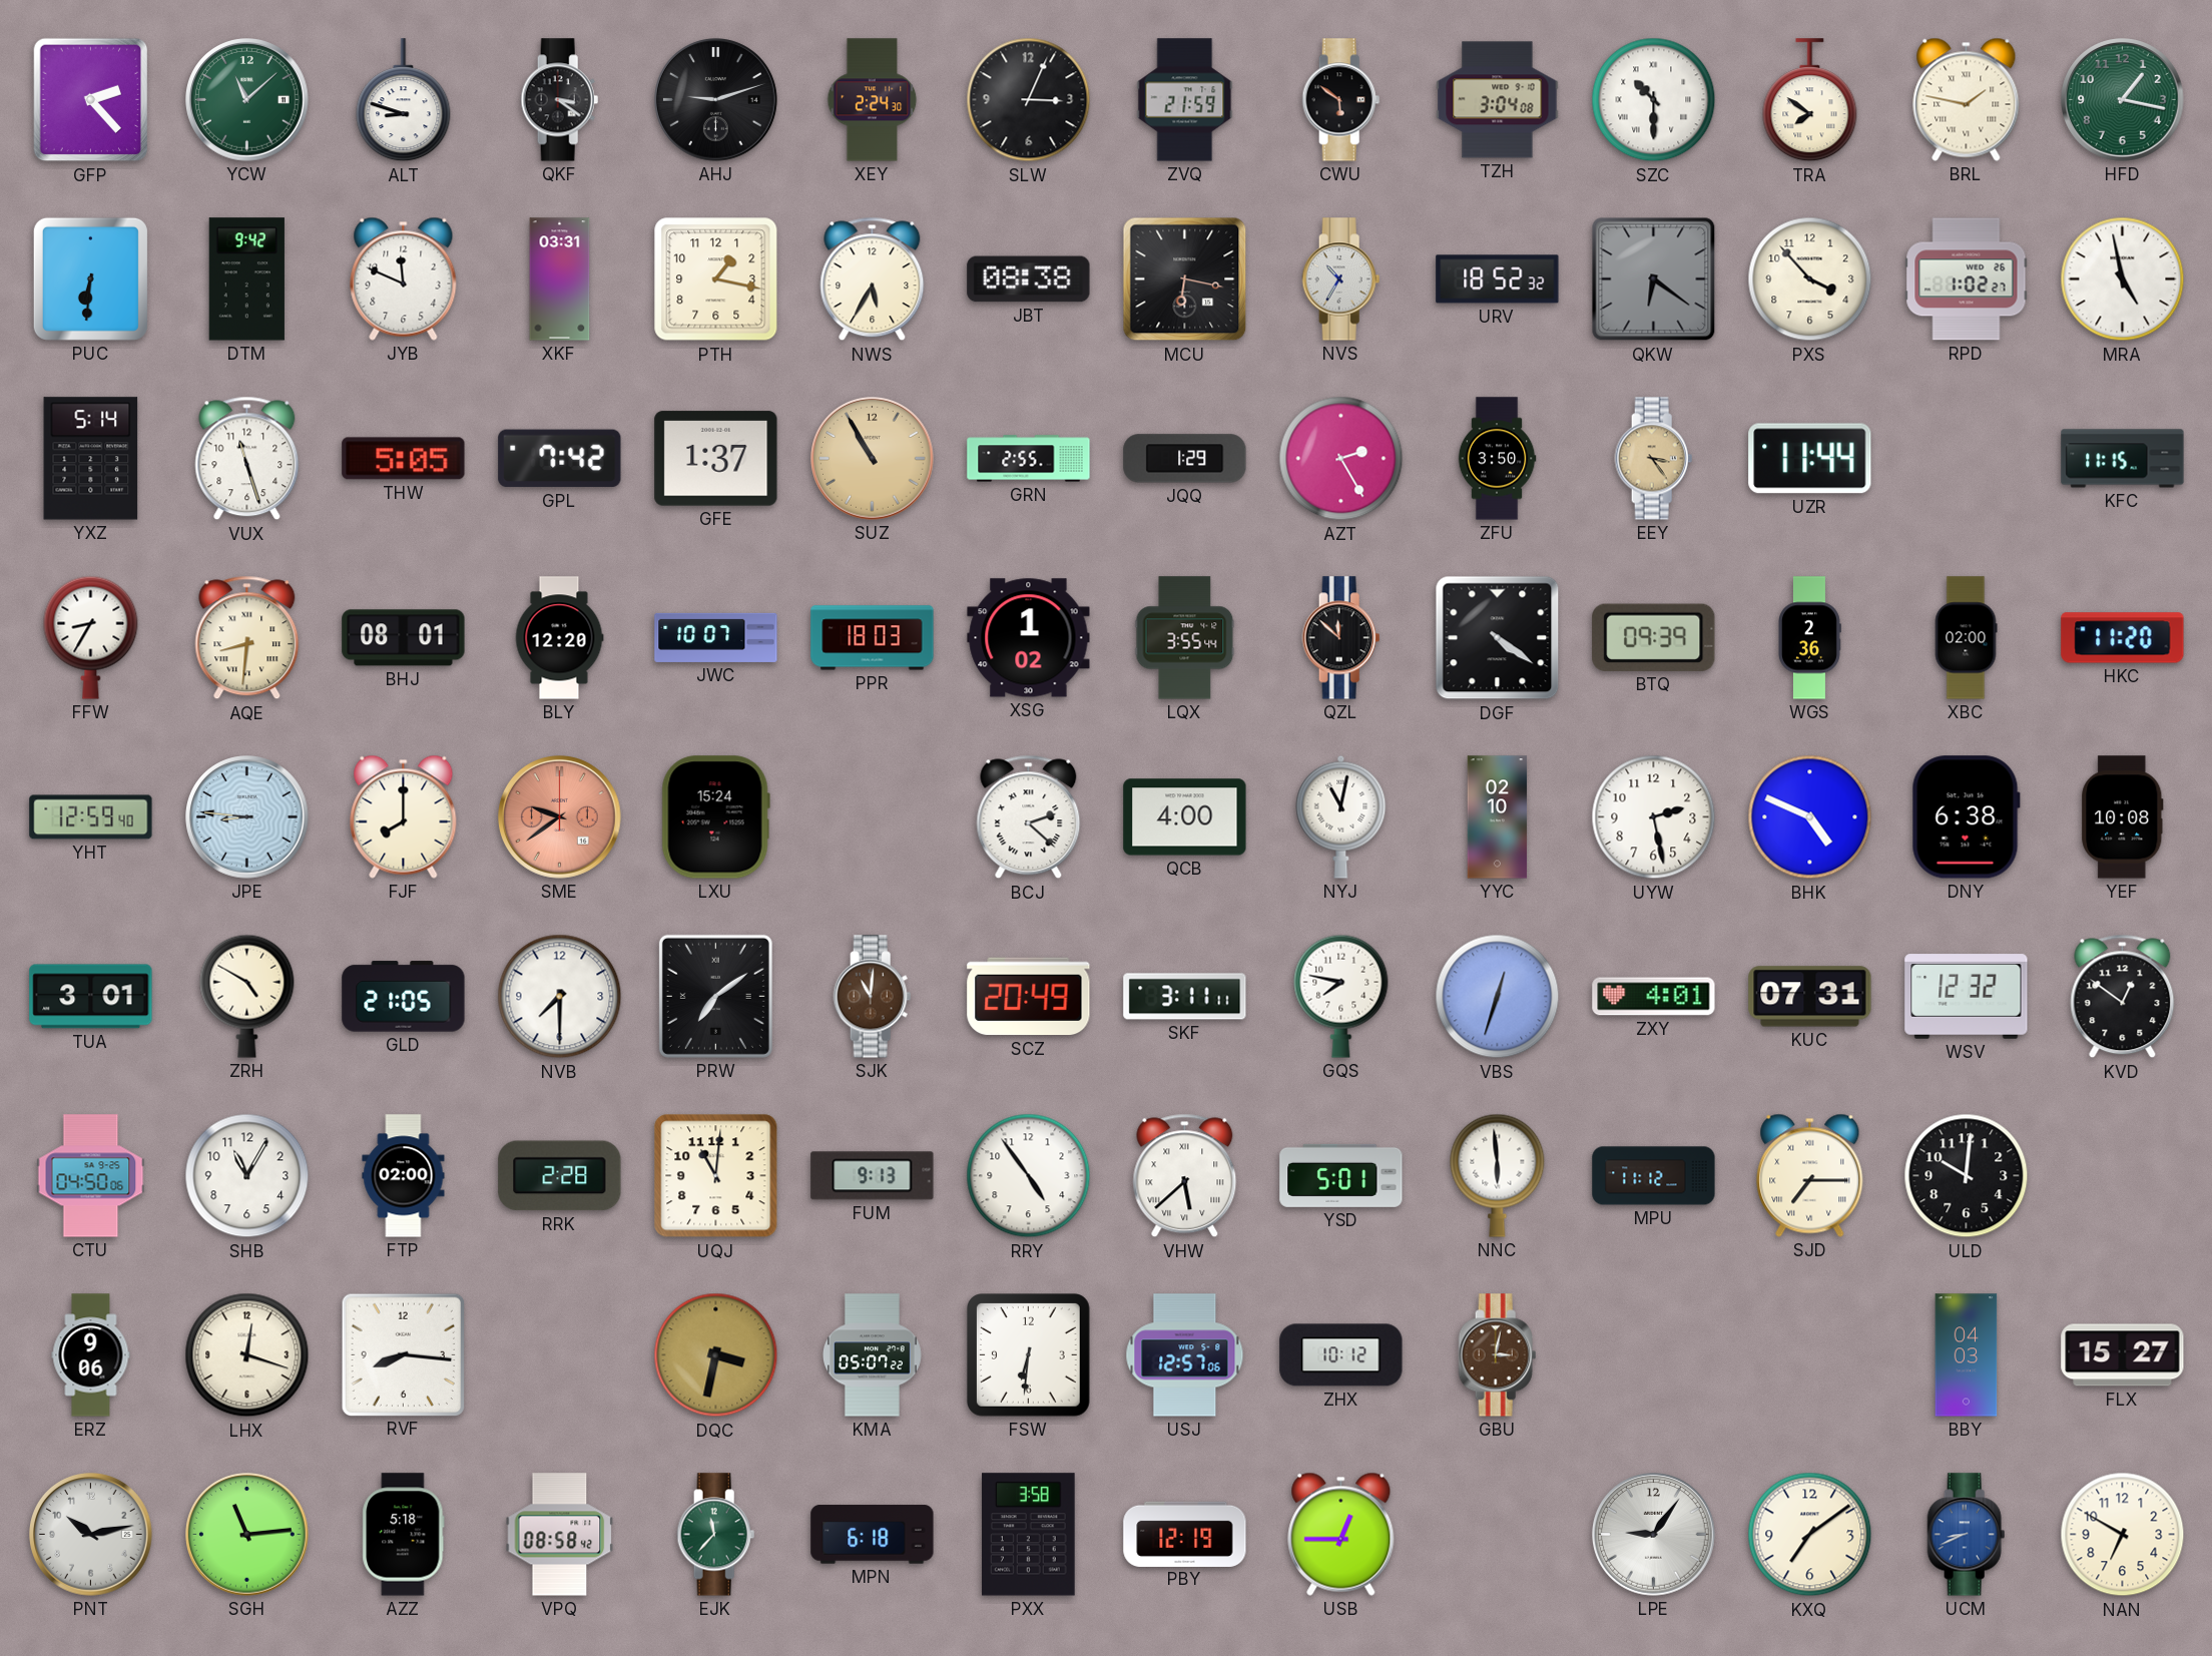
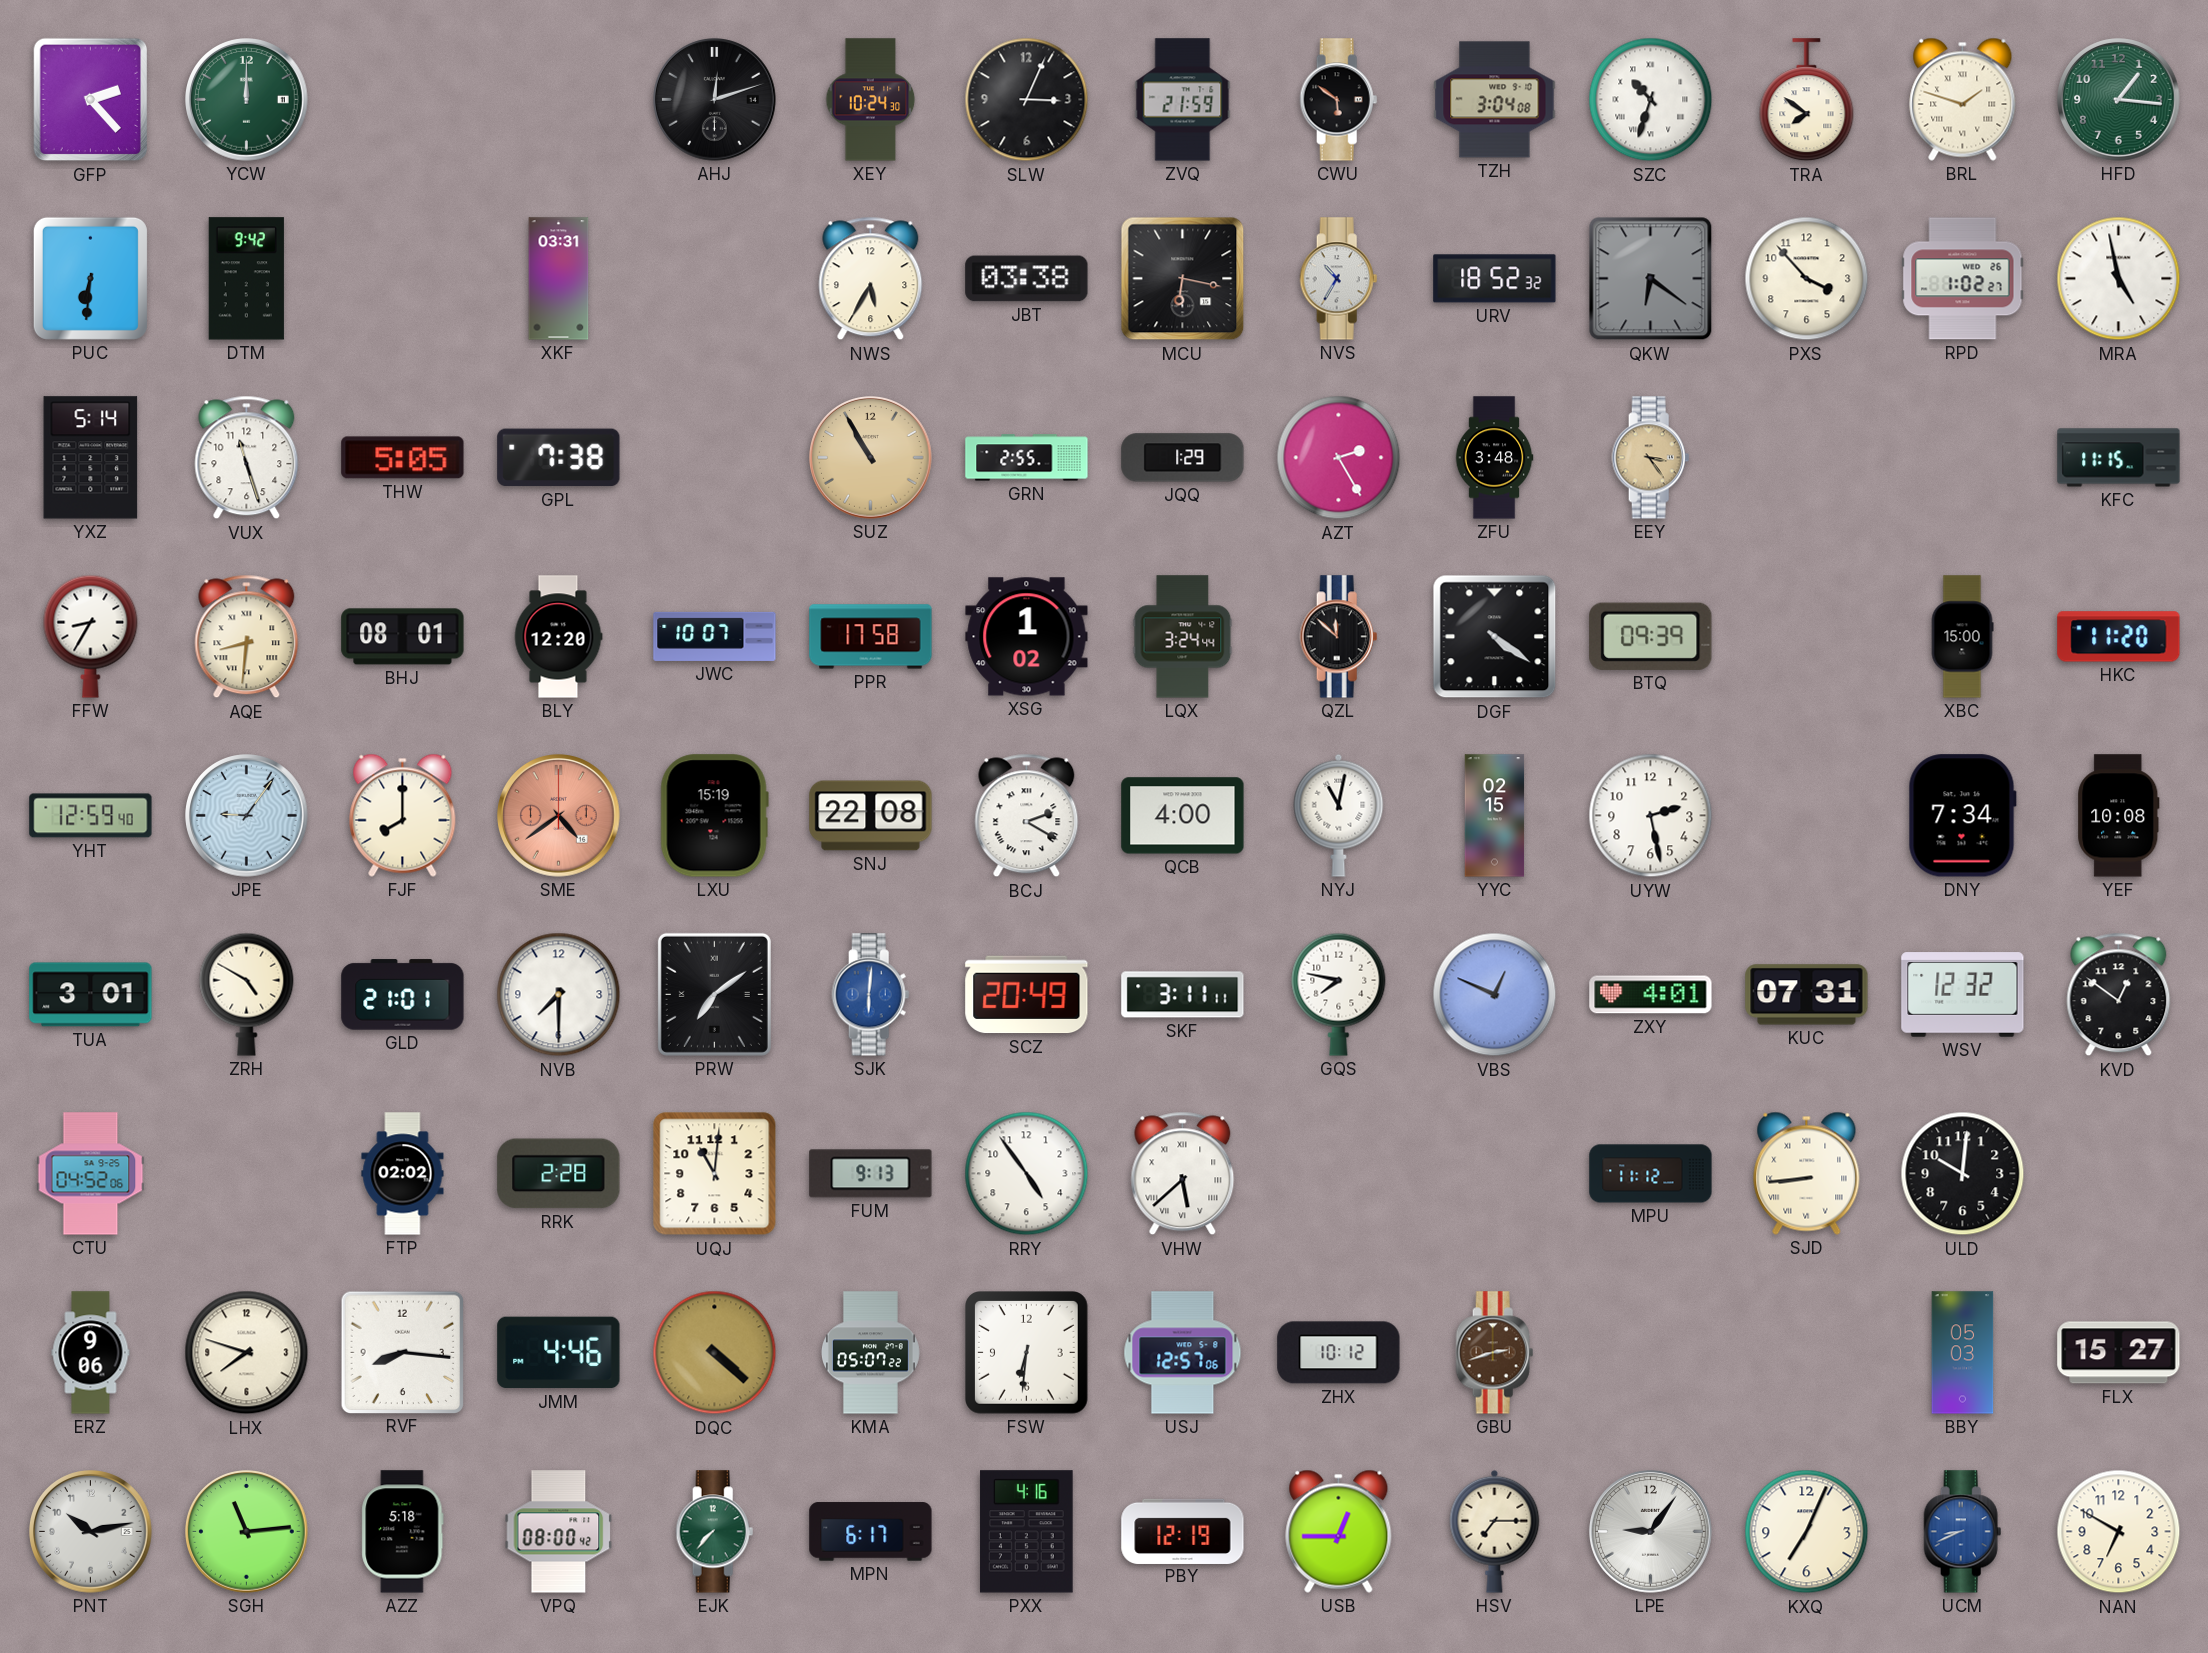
YCW: 11:08 -> 12:00 (247, 100)
ALT: 8:48 -> none (404, 100)
QKF: 3:21 -> none (560, 100)
AHJ: 9:12 -> 12:12 (715, 100)
XEY: 2:24 -> 10:24 (871, 100)
SZC: 10:30 -> 10:33 (1651, 100)
BRL: 1:47 -> 1:48 (1963, 99)
HFD: 1:17 -> 1:16 (2119, 100)
JYB: 11:49 -> none (404, 279)
PTH: 1:17 -> none (716, 280)
JBT: 08:38 -> 03:38 (1027, 279)
GPL: 7:42 -> 7:38 (559, 458)
GFE: 1:37 -> none (716, 459)
ZFU: 3:50 -> 3:48 (1494, 458)
UZR: 11:44 -> none (1810, 459)
PPR: 18:03 -> 17:58 (871, 637)
LQX: 3:55 -> 3:24 (1183, 637)
WGS: 2:36 -> none (1810, 638)
XBC: 02:00 -> 15:00 (1962, 637)
JPE: 8:46 -> 9:06 (247, 816)
SME: 9:39 -> 4:39 (559, 816)
LXU: 15:24 -> 15:19 (714, 816)
SNJ: none -> 22:08 (871, 816)
BCJ: 2:22 -> 2:20 (1027, 816)
YYC: 02:10 -> 02:15 (1495, 816)
BHK: 4:49 -> none (1810, 817)
DNY: 6:38 -> 7:34 (1962, 816)
GLD: 21:05 -> 21:01 (403, 995)
SJK: 11:01 -> 6:01 (871, 995)
SJK dial: brown -> blue (871, 995)
VBS: 12:33 -> 12:49 (1495, 995)
CTU: 04:50 -> 04:52 (91, 1174)
SHB: 11:05 -> none (247, 1176)
FTP: 02:00 -> 02:02 (403, 1174)
YSD: 5:01 -> none (1341, 1175)
NNC: 5:59 -> none (1498, 1175)
SJD: 7:15 -> 8:44 (1807, 1173)
LHX: 12:18 -> 7:48 (247, 1353)
JMM: none -> 4:46 (559, 1353)
DQC: 3:32 -> 4:22 (715, 1353)
GBU: 3:02 -> 2:42 (1495, 1353)
BBY: 04:03 -> 05:03 (1963, 1353)
VPQ: 08:58 -> 08:00 (559, 1532)
EJK: 11:37 -> 7:37 (715, 1532)
MPN: 6:18 -> 6:17 (871, 1532)
PXX: 3:58 -> 4:16 (1027, 1532)
HSV: none -> 7:15 (1495, 1531)
KXQ: 7:09 -> 7:04 (1807, 1532)
